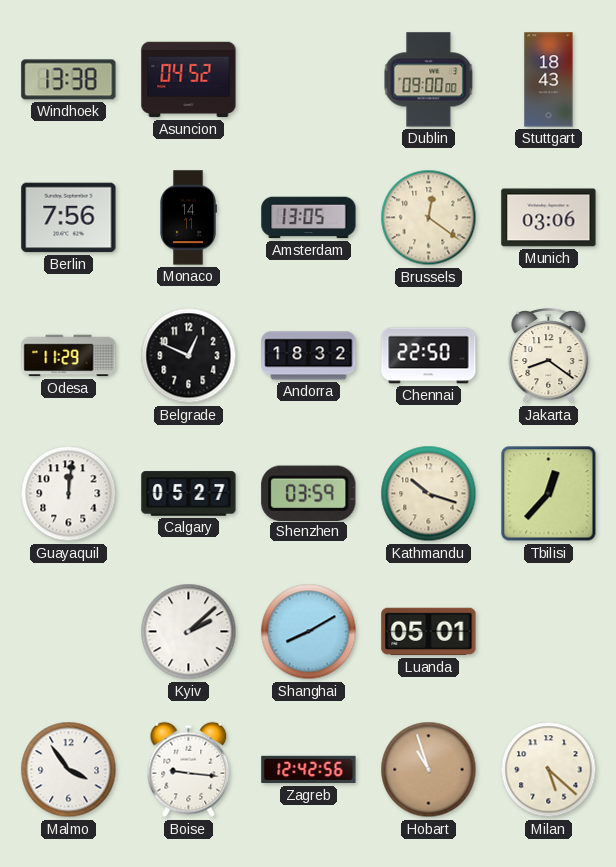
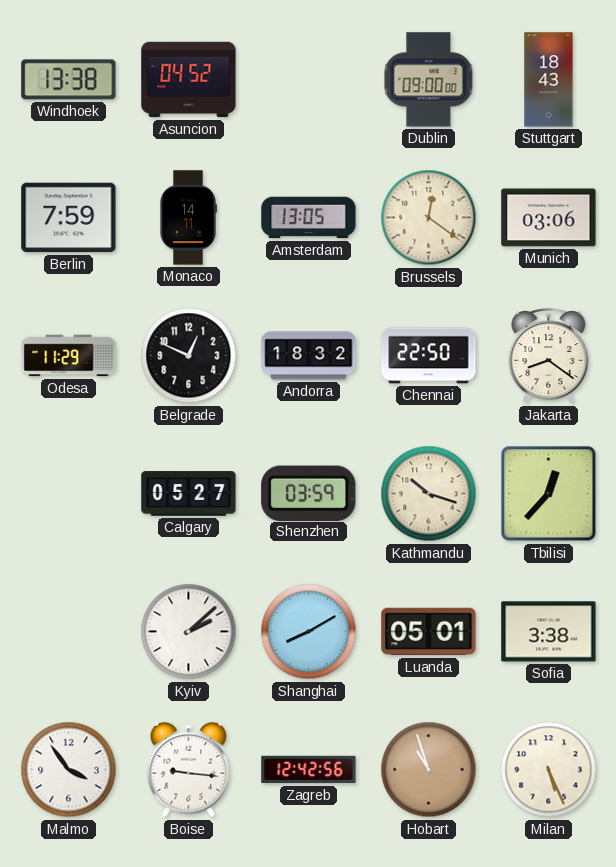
Berlin: 7:56 -> 7:59 (69, 218)
Guayaquil: 12:01 -> none (69, 494)
Sofia: none -> 3:38 (549, 632)
Milan: 5:22 -> 5:26 (549, 770)
